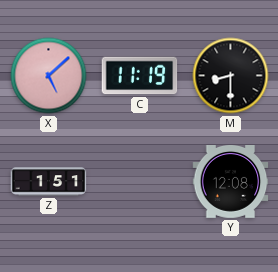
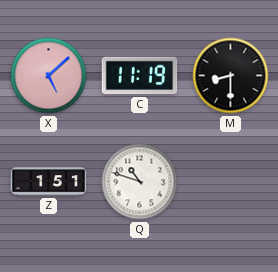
Q: none -> 10:48 (140, 182)
Y: 12:08 -> none (231, 182)
